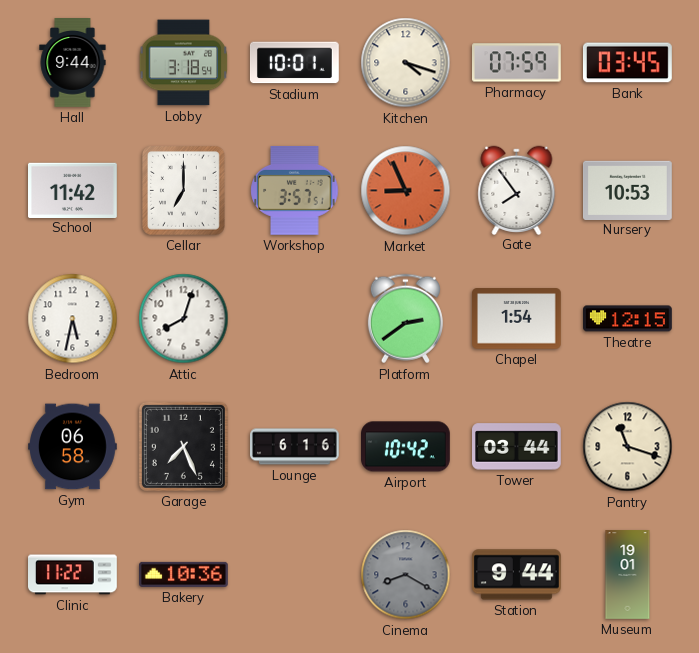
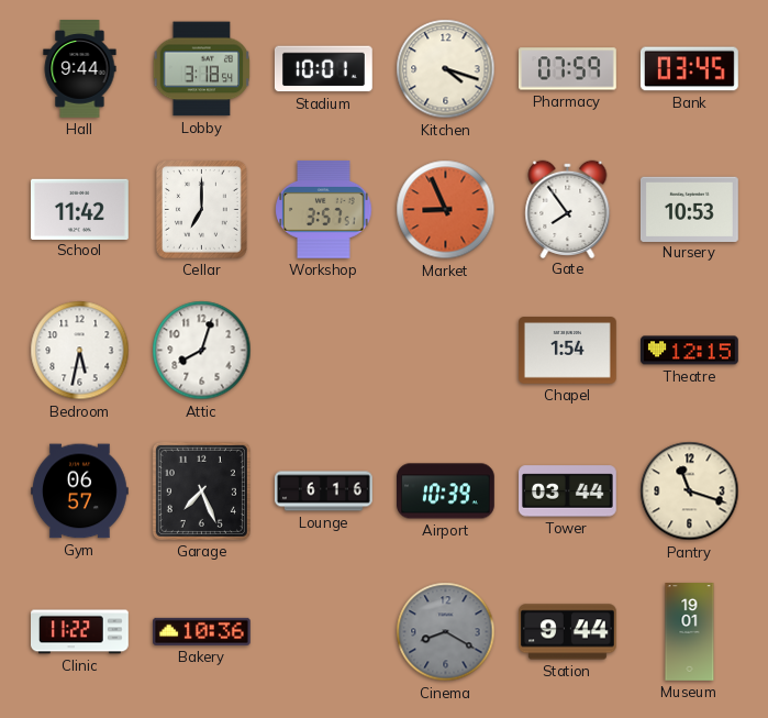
Platform: 2:39 -> none (405, 319)
Gym: 06:58 -> 06:57 (80, 491)
Airport: 10:42 -> 10:39 (446, 491)
